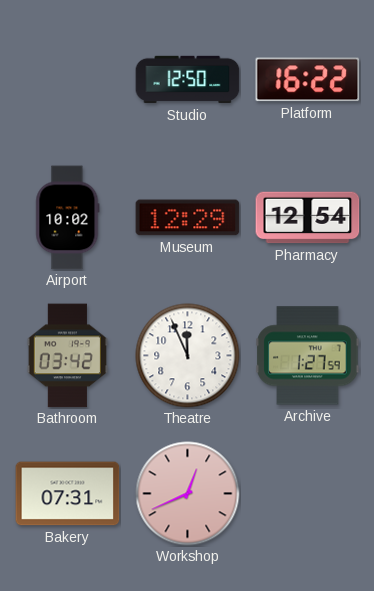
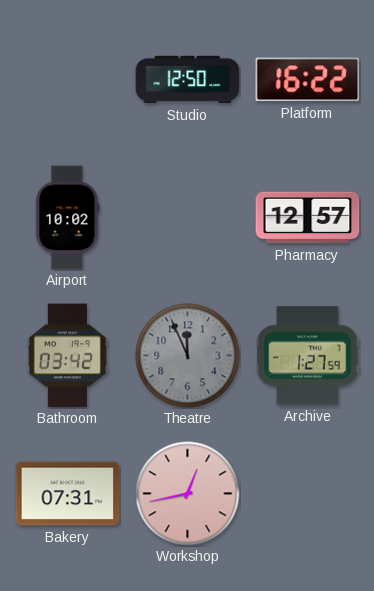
Museum: 12:29 -> none (188, 218)
Pharmacy: 12:54 -> 12:57 (308, 218)
Theatre dial: white -> grey (188, 356)
Workshop: 12:41 -> 12:43 (188, 494)
